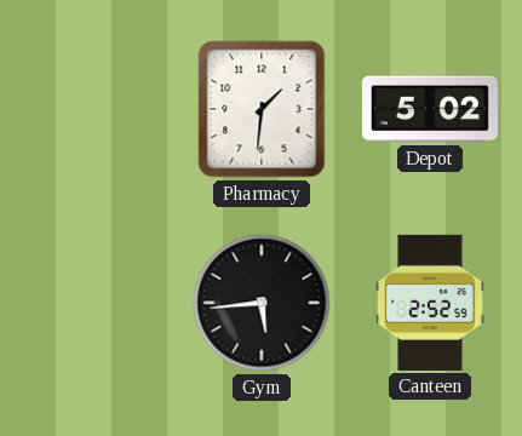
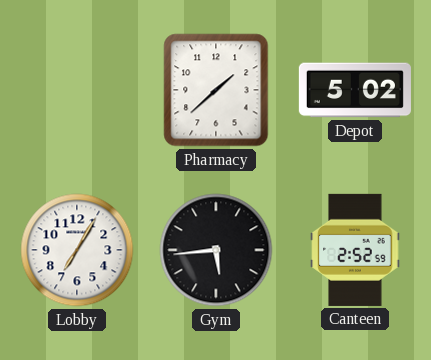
Pharmacy: 1:31 -> 1:38 (216, 90)
Lobby: none -> 7:05 (77, 250)
